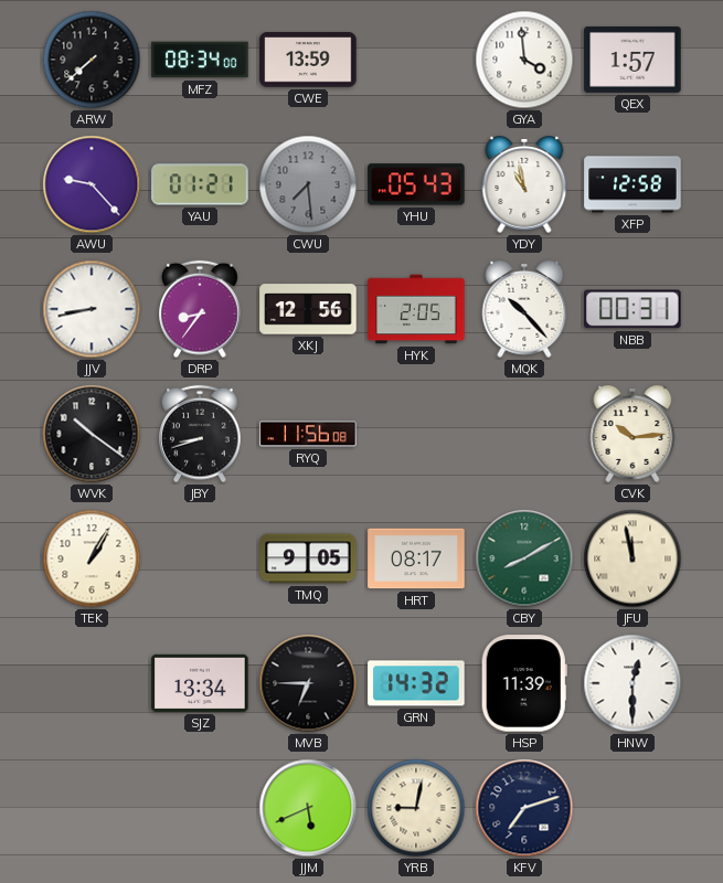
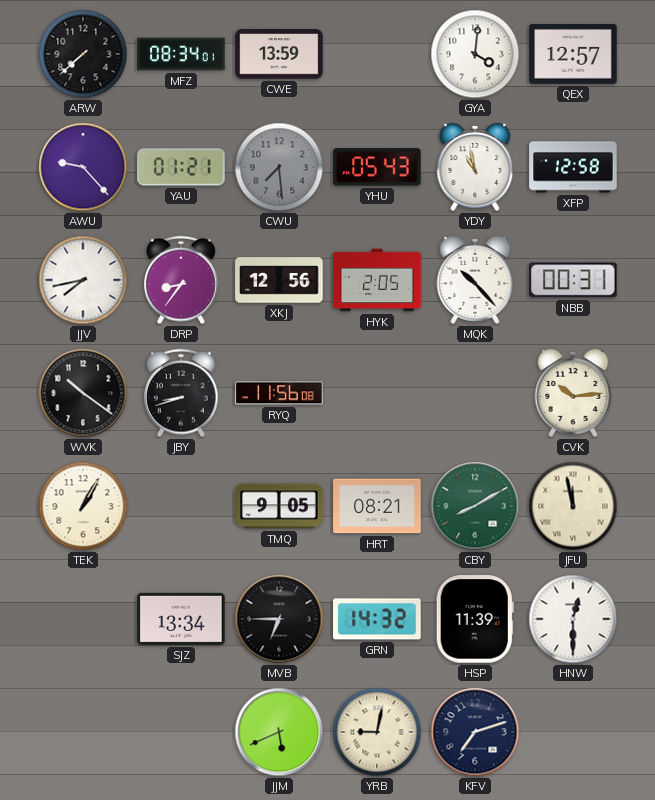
MFZ: 08:34:00 -> 08:34:01 (181, 54)
GYA: 3:59 -> 4:01 (475, 54)
QEX: 1:57 -> 12:57 (573, 54)
JJV: 8:43 -> 7:43 (83, 280)
HRT: 08:17 -> 08:21 (377, 506)
